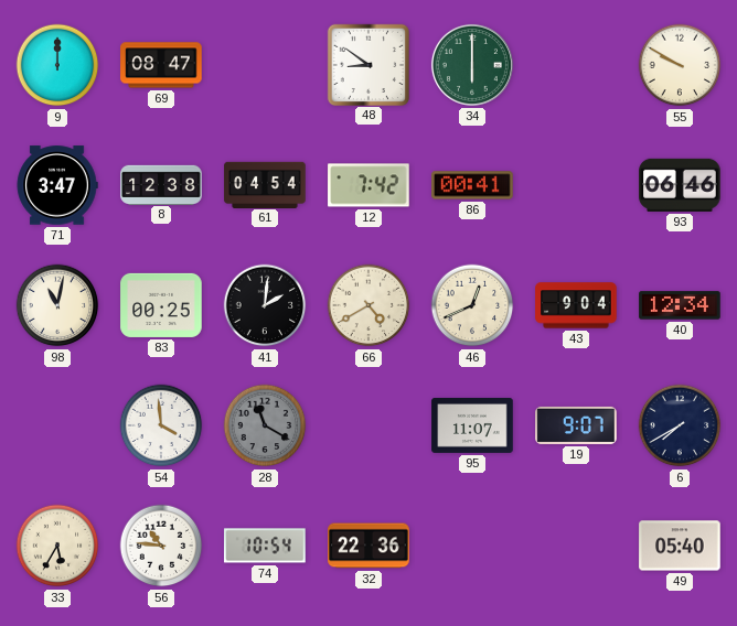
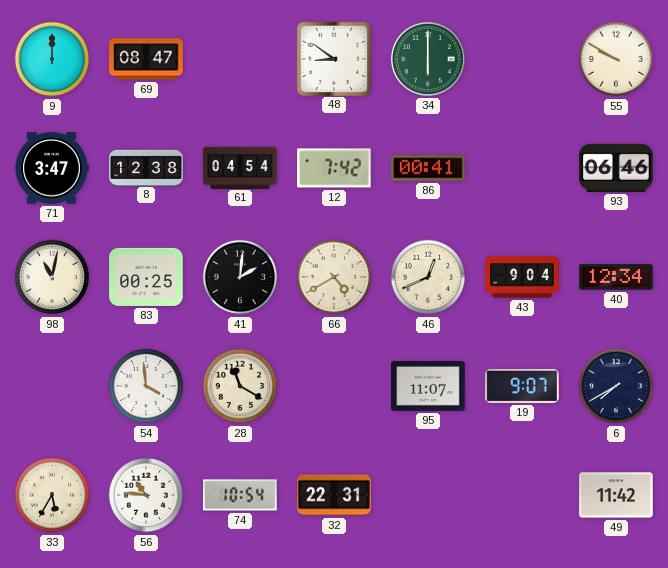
28 dial: grey -> cream (240, 386)
32: 22:36 -> 22:31 (334, 495)
49: 05:40 -> 11:42 (616, 495)
